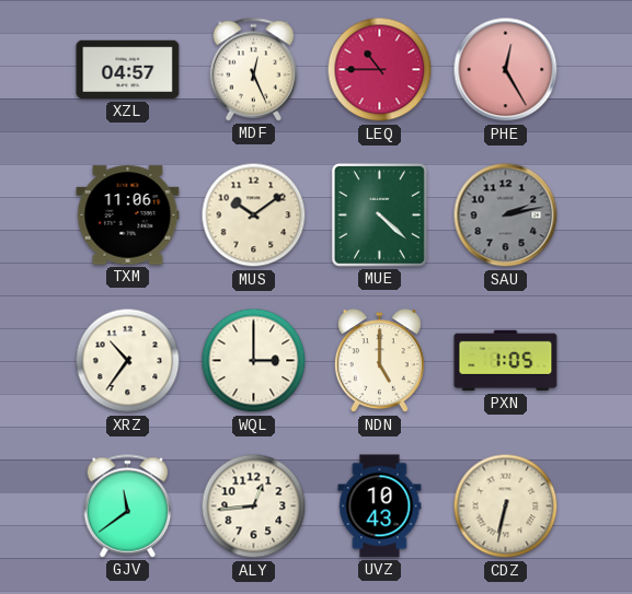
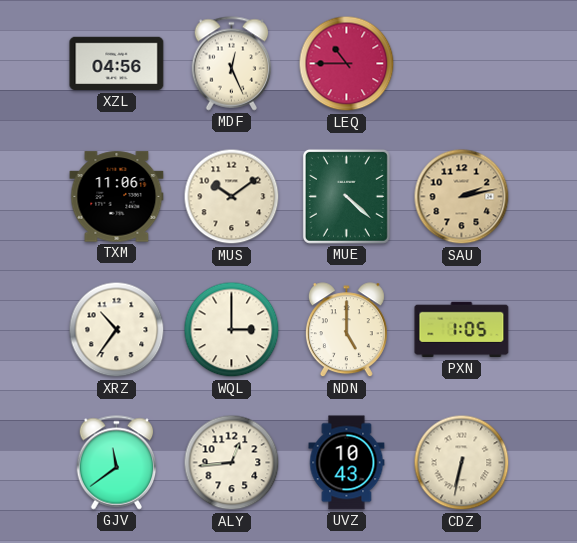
XZL: 04:57 -> 04:56 (117, 64)
PHE: 12:25 -> none (506, 70)
SAU dial: grey -> champagne (462, 197)
